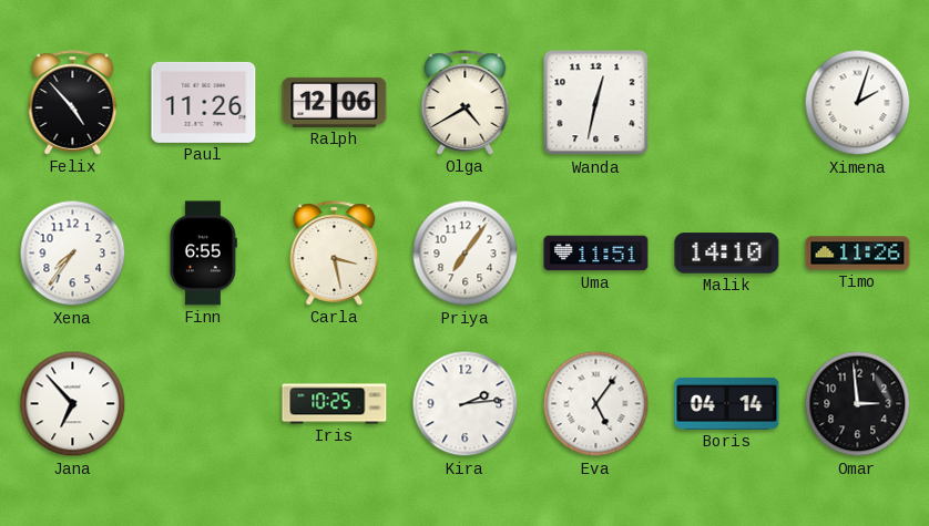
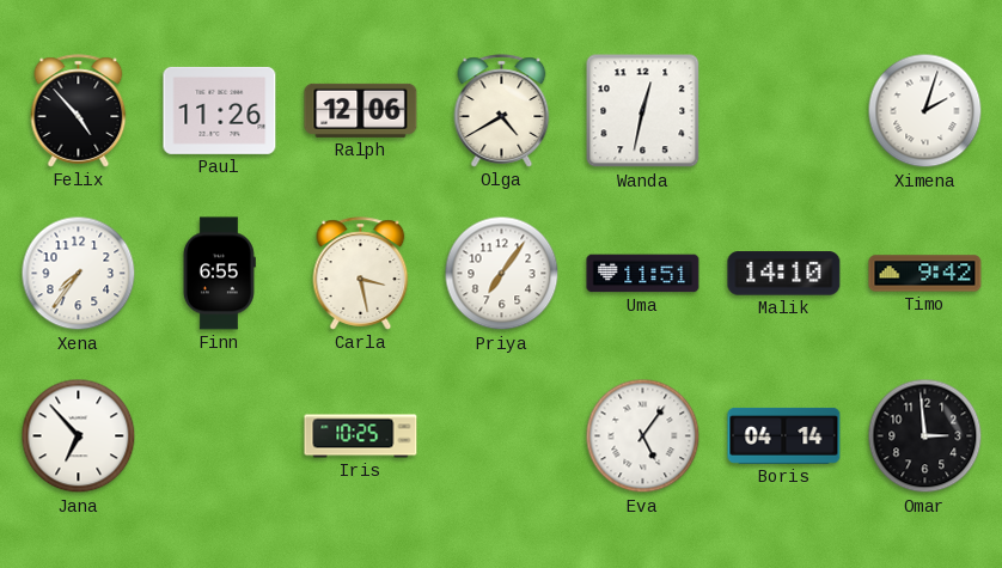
Timo: 11:26 -> 9:42 (925, 274)
Kira: 2:14 -> none (466, 404)
